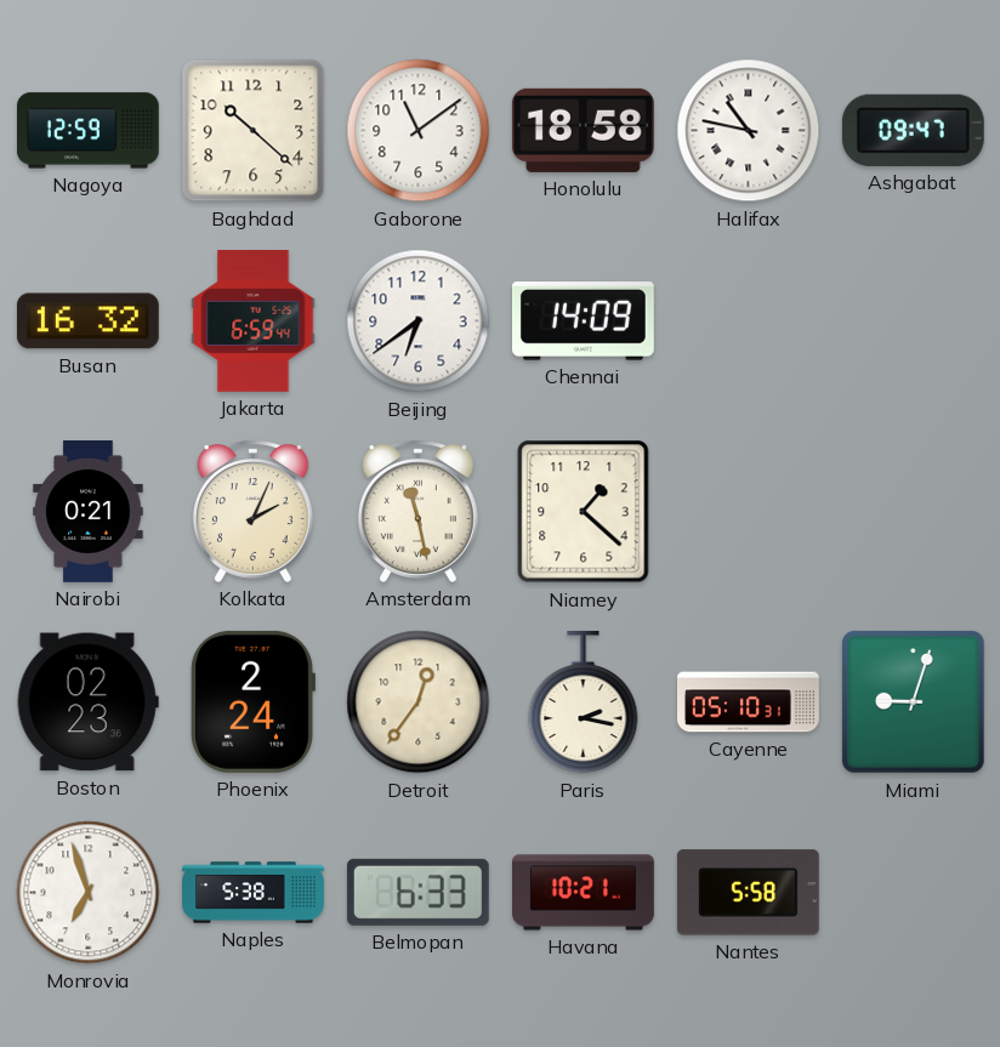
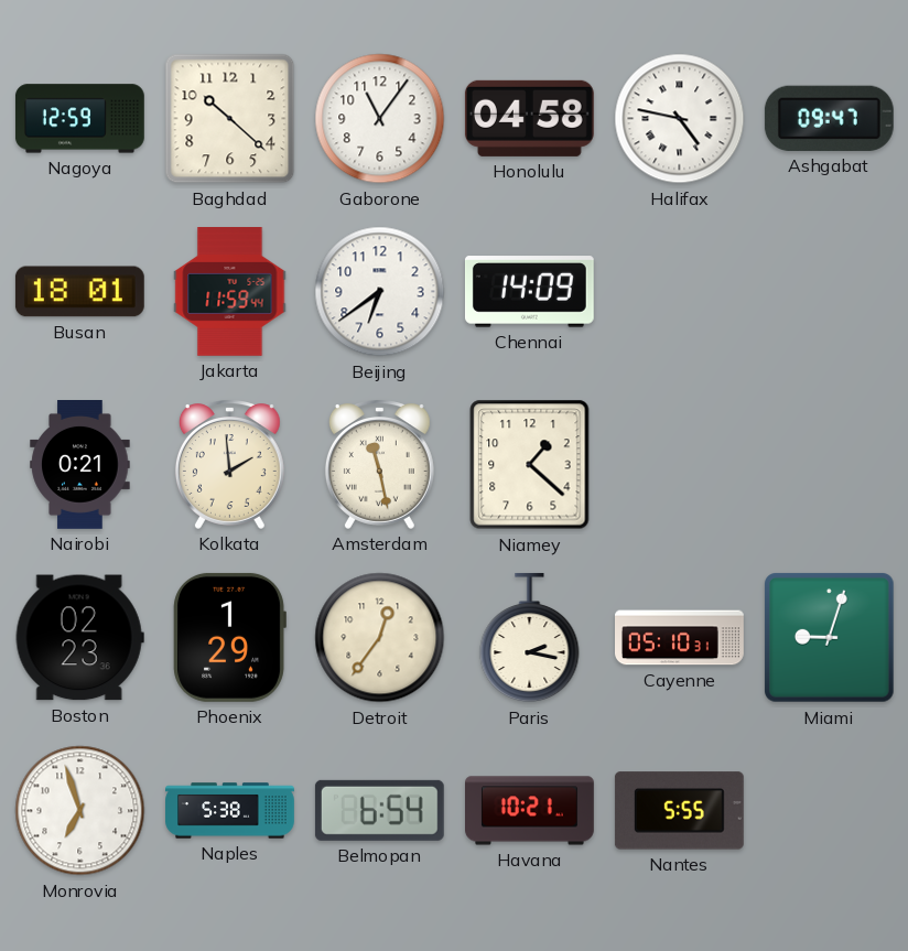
Gaborone: 11:09 -> 11:06 (380, 119)
Honolulu: 18:58 -> 04:58 (529, 118)
Halifax: 10:47 -> 4:47 (680, 119)
Busan: 16:32 -> 18:01 (79, 292)
Jakarta: 6:59 -> 11:59 (230, 292)
Kolkata: 2:04 -> 1:59 (229, 464)
Phoenix: 2:24 -> 1:29 (229, 637)
Belmopan: 6:33 -> 6:54 (379, 810)
Nantes: 5:58 -> 5:55 (679, 811)
